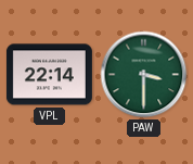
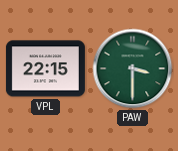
VPL: 22:14 -> 22:15 (45, 69)
